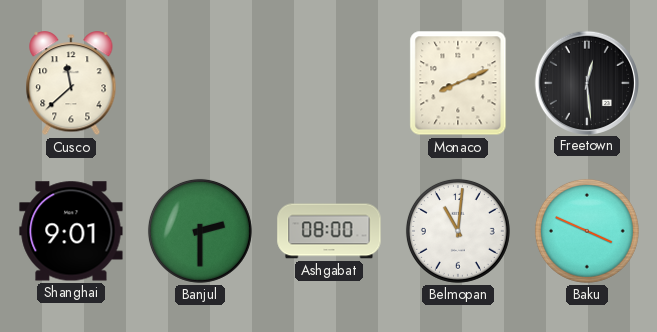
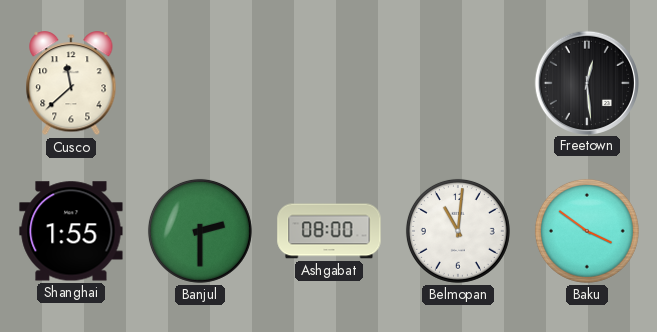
Monaco: 8:11 -> none (458, 83)
Shanghai: 9:01 -> 1:55 (71, 231)
Baku: 3:49 -> 3:51 (587, 231)
